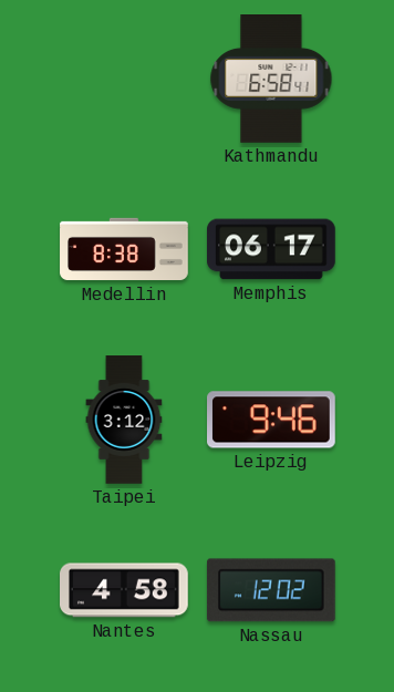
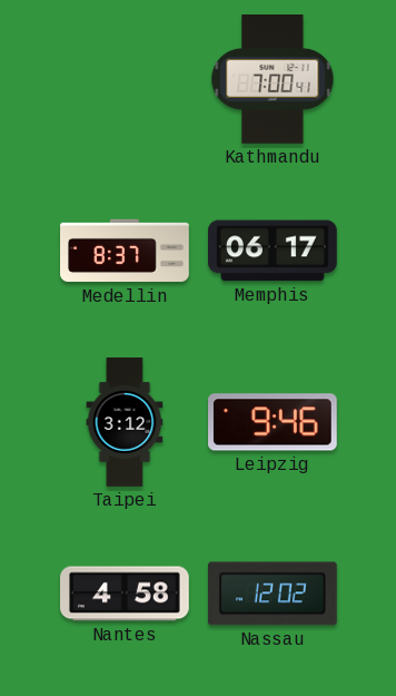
Kathmandu: 6:58 -> 7:00 (273, 80)
Medellin: 8:38 -> 8:37 (125, 251)
